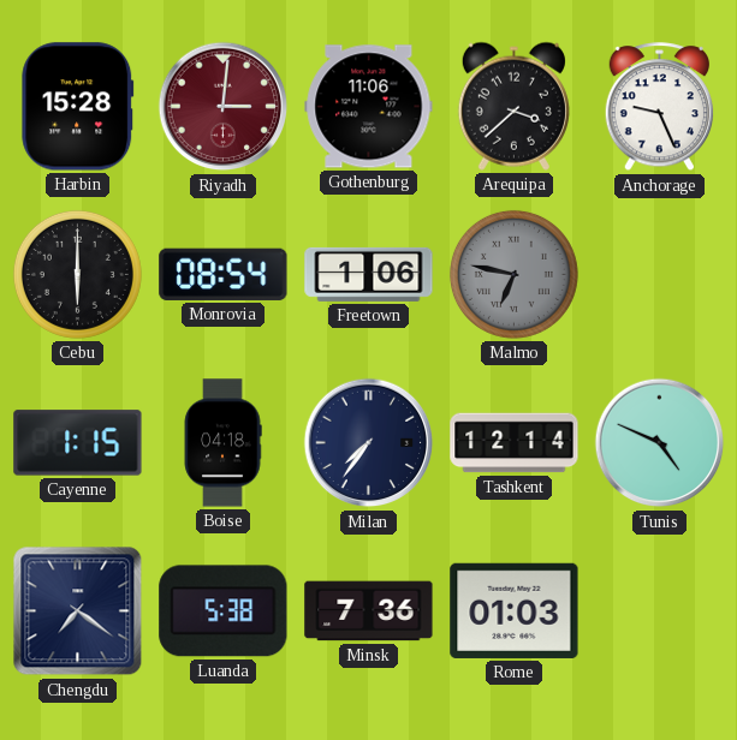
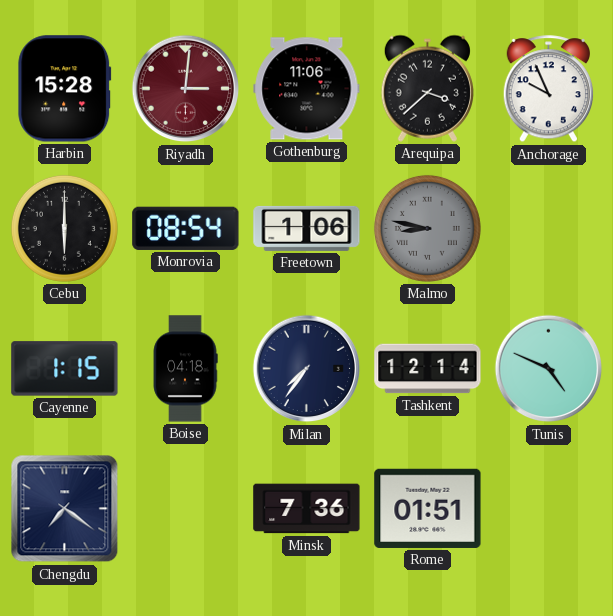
Anchorage: 9:26 -> 9:56 (548, 89)
Malmo: 6:47 -> 8:47 (427, 228)
Luanda: 5:38 -> none (224, 611)
Rome: 01:03 -> 01:51 (428, 508)
